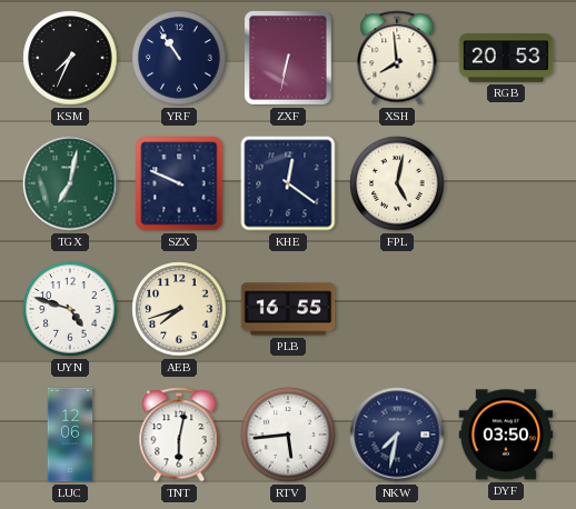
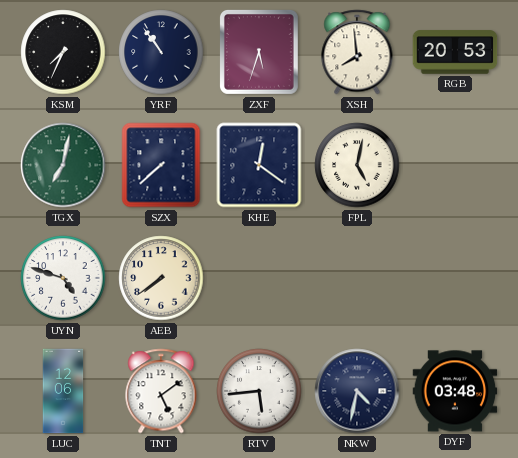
ZXF: 6:32 -> 5:33 (259, 52)
SZX: 9:49 -> 7:38 (161, 165)
AEB: 7:42 -> 7:39 (161, 278)
PLB: 16:55 -> none (288, 309)
TNT: 6:02 -> 5:09 (161, 391)
NKW: 7:32 -> 4:32 (357, 391)
DYF: 03:50 -> 03:48 (455, 391)
